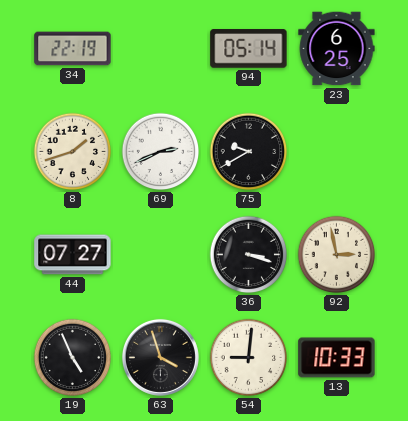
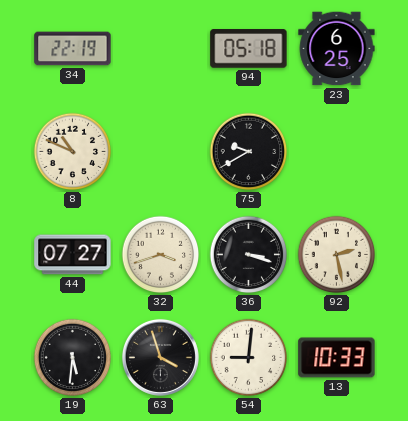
94: 05:14 -> 05:18 (249, 49)
8: 1:42 -> 10:49 (73, 152)
69: 2:41 -> none (161, 152)
32: none -> 3:42 (161, 255)
92: 2:58 -> 2:28 (337, 255)
19: 4:56 -> 5:31 (73, 358)
